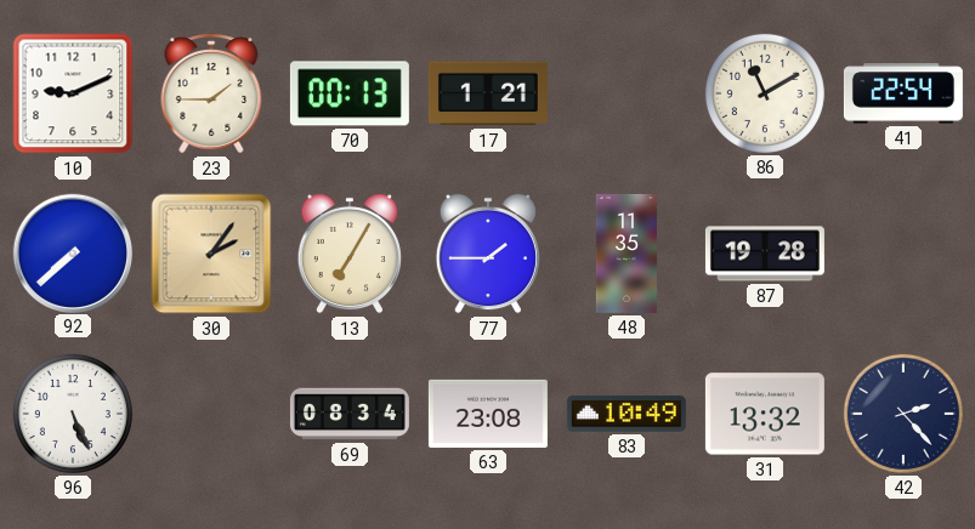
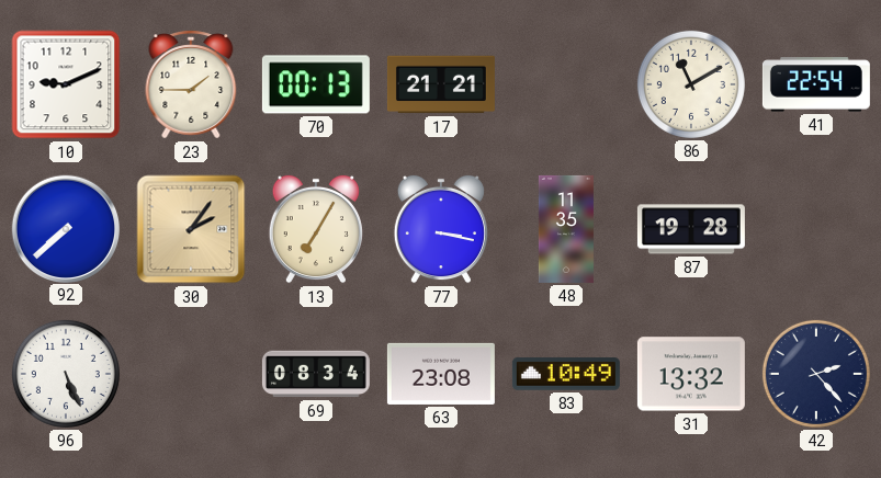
17: 1:21 -> 21:21 (441, 84)
77: 1:45 -> 3:17 (441, 229)
